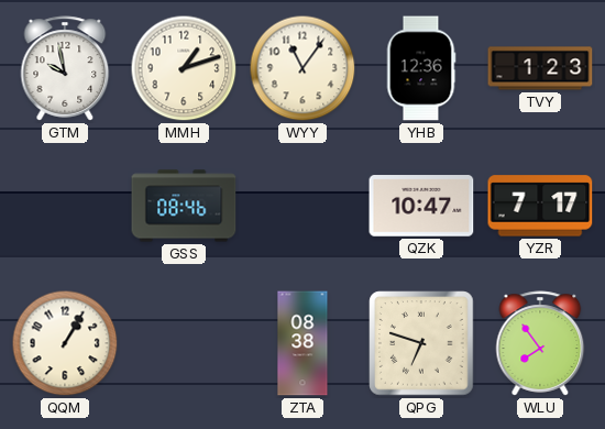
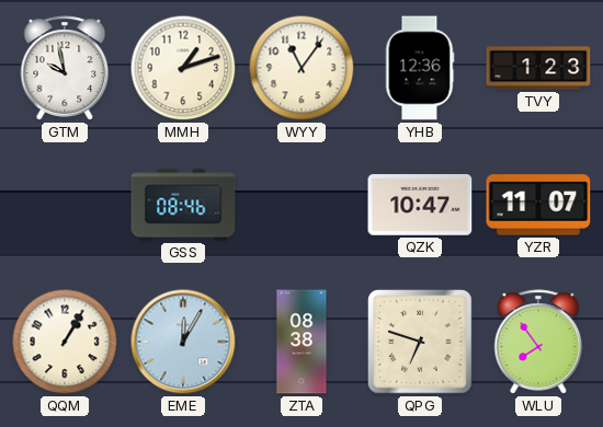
YZR: 7:17 -> 11:07 (538, 205)
EME: none -> 12:05 (183, 342)
